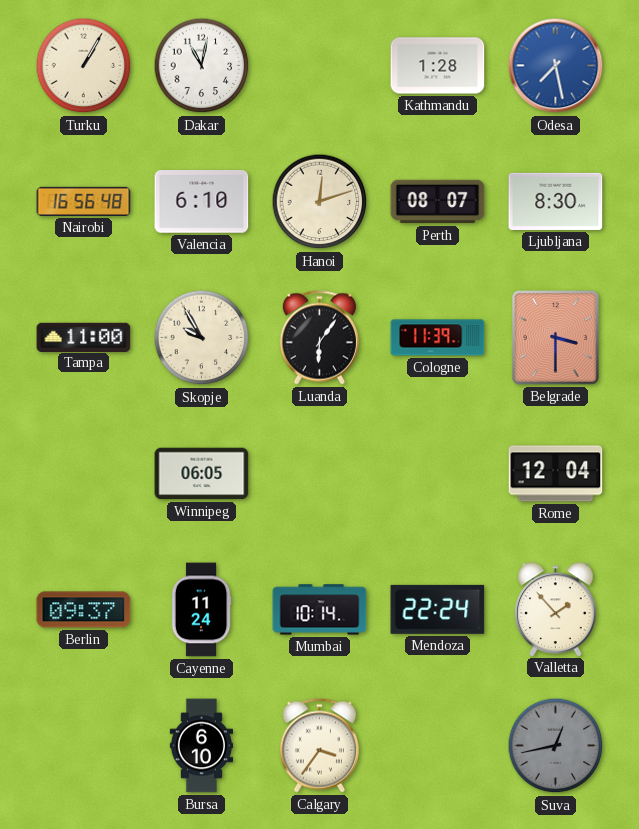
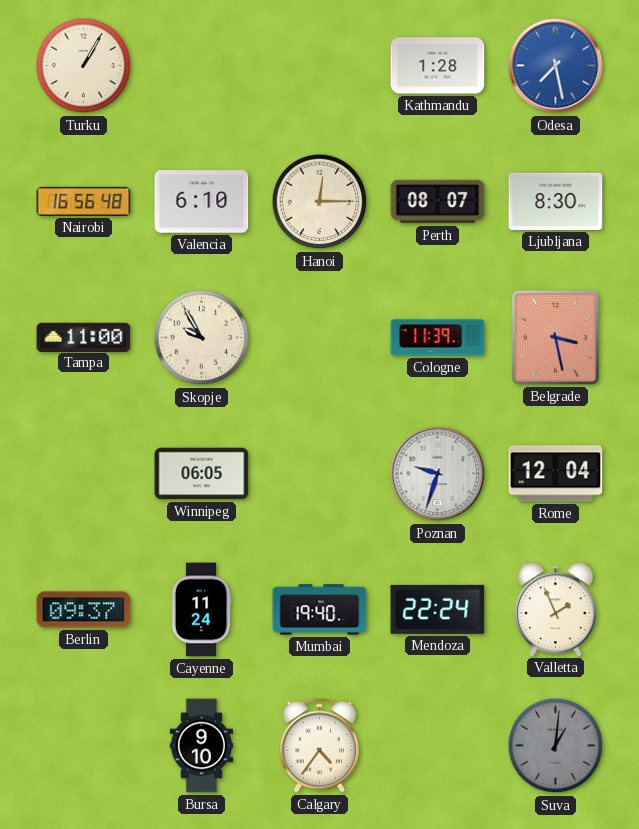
Dakar: 11:02 -> none (202, 66)
Hanoi: 12:12 -> 12:15 (320, 202)
Luanda: 6:06 -> none (319, 338)
Belgrade: 3:30 -> 3:28 (556, 338)
Poznan: none -> 9:33 (438, 474)
Mumbai: 10:14 -> 19:40 (320, 610)
Valletta: 1:53 -> 1:56 (556, 609)
Bursa: 6:10 -> 9:10 (201, 746)
Calgary: 3:36 -> 4:36 (319, 746)
Suva: 12:43 -> 1:01 (556, 746)
